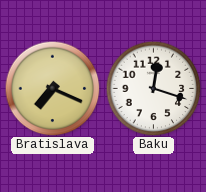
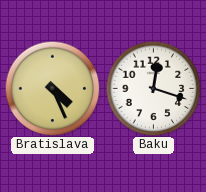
Bratislava: 7:19 -> 4:26 (52, 88)
